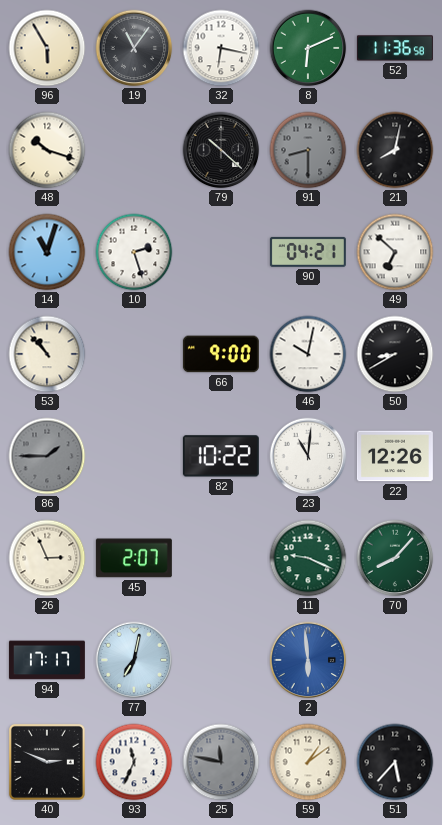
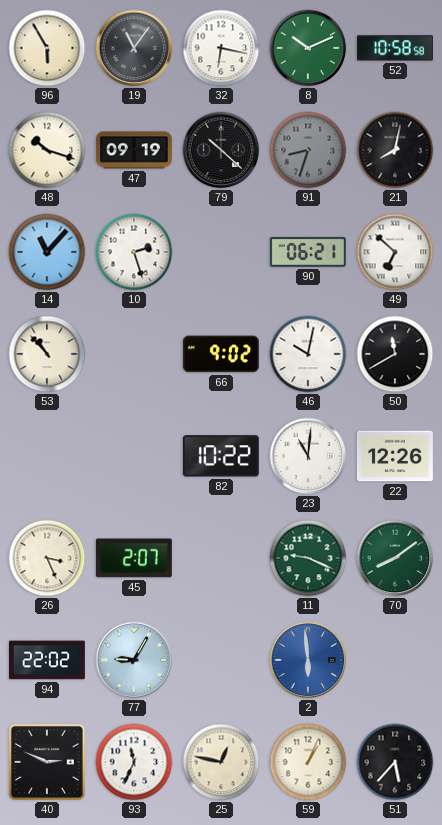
8: 6:11 -> 10:11 (308, 48)
52: 11:36 -> 10:58 (395, 48)
47: none -> 09:19 (134, 150)
91: 8:30 -> 8:33 (308, 150)
14: 11:03 -> 11:07 (47, 252)
90: 04:21 -> 06:21 (308, 252)
66: 9:00 -> 9:02 (221, 354)
50: 8:40 -> 11:40 (395, 354)
86: 1:45 -> none (47, 456)
26: 2:56 -> 3:26 (47, 558)
70: 8:07 -> 8:09 (395, 558)
94: 17:17 -> 22:02 (47, 660)
77: 7:02 -> 9:05 (134, 660)
25: 11:47 -> 12:47 (221, 762)
25 dial: grey -> cream (221, 762)
59: 1:09 -> 1:04 (308, 762)
